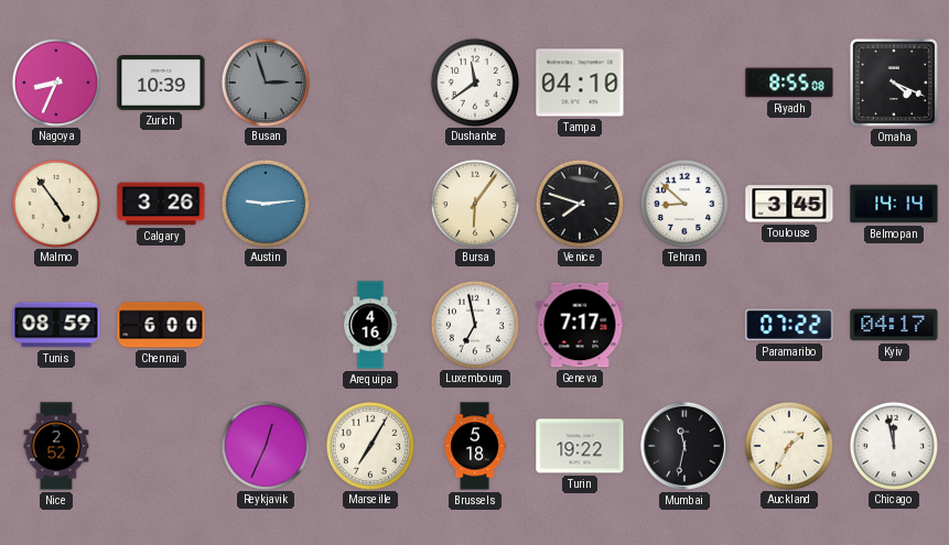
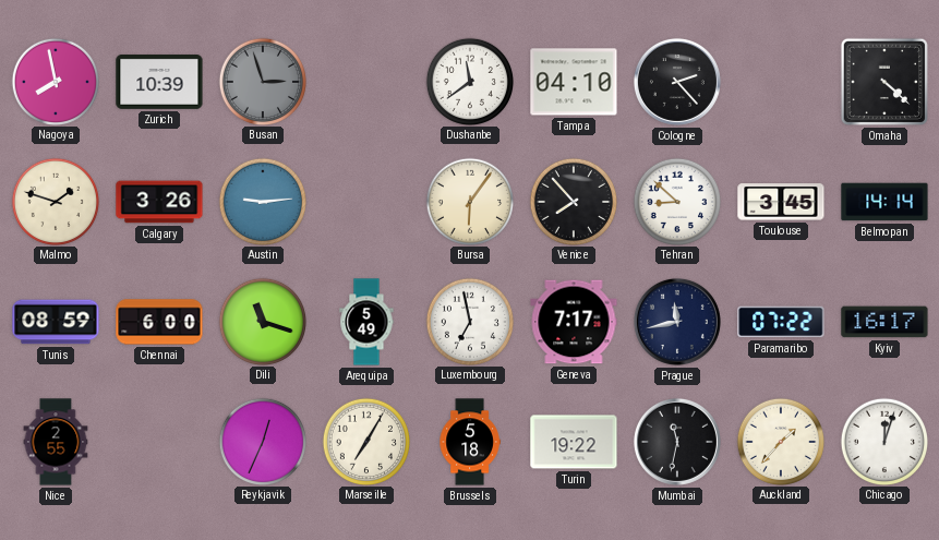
Nagoya: 8:34 -> 7:58 (55, 81)
Cologne: none -> 2:23 (677, 82)
Riyadh: 8:55 -> none (789, 83)
Omaha: 4:19 -> 4:22 (884, 82)
Malmo: 4:54 -> 1:48 (55, 201)
Venice: 7:48 -> 7:53 (573, 201)
Dili: none -> 11:18 (262, 321)
Arequipa: 4:16 -> 5:49 (366, 322)
Prague: none -> 11:43 (677, 322)
Kyiv: 04:17 -> 16:17 (884, 322)
Nice: 2:52 -> 2:55 (56, 442)
Auckland: 1:35 -> 1:37 (780, 441)
Chicago: 11:58 -> 12:03 (883, 441)
